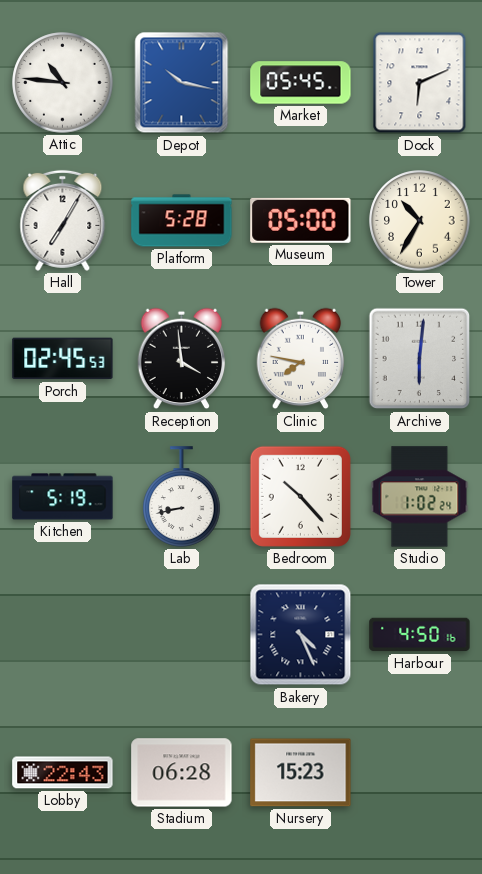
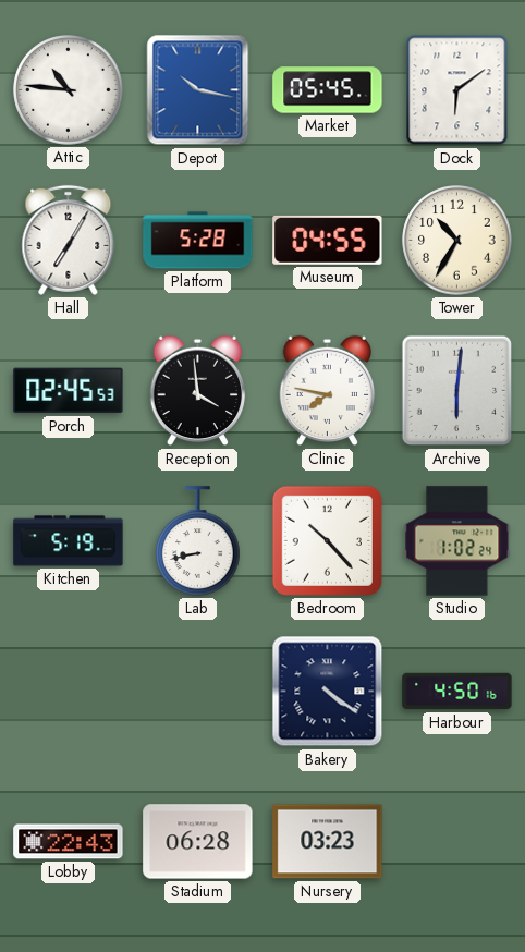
Dock: 6:11 -> 6:09 (457, 90)
Museum: 05:00 -> 04:55 (328, 240)
Bakery: 4:26 -> 4:21 (328, 692)
Nursery: 15:23 -> 03:23 (328, 842)
